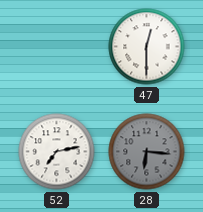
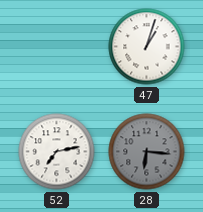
47: 12:30 -> 1:03 (147, 47)
